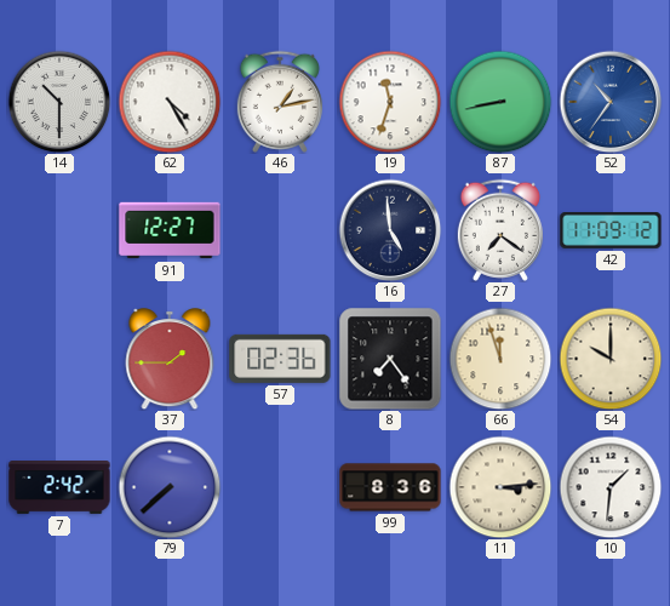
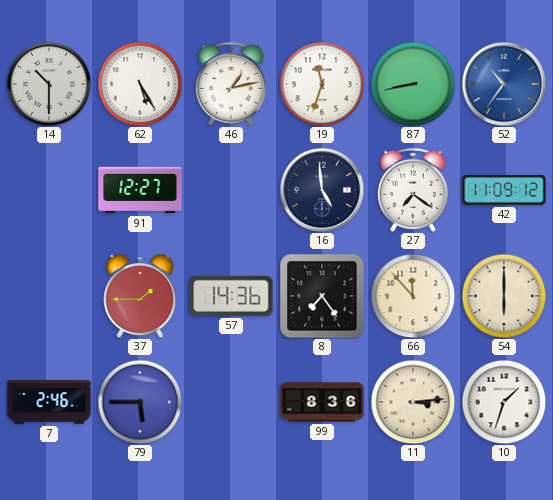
62: 4:25 -> 5:25 (140, 84)
57: 02:36 -> 14:36 (231, 296)
66: 11:57 -> 11:53 (413, 296)
54: 10:00 -> 6:00 (504, 296)
7: 2:42 -> 2:46 (49, 403)
79: 7:38 -> 5:45 (140, 402)
10: 1:31 -> 1:33 (504, 402)
